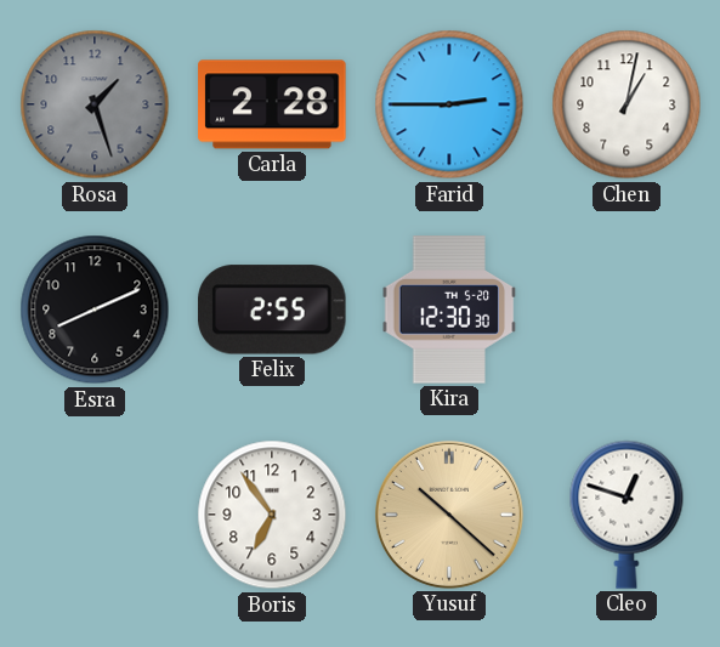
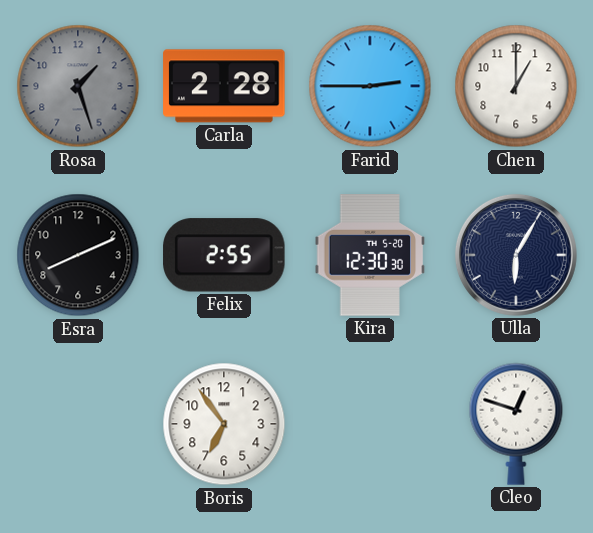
Chen: 1:02 -> 1:00 (516, 86)
Ulla: none -> 6:05 (516, 255)
Yusuf: 10:22 -> none (449, 515)
